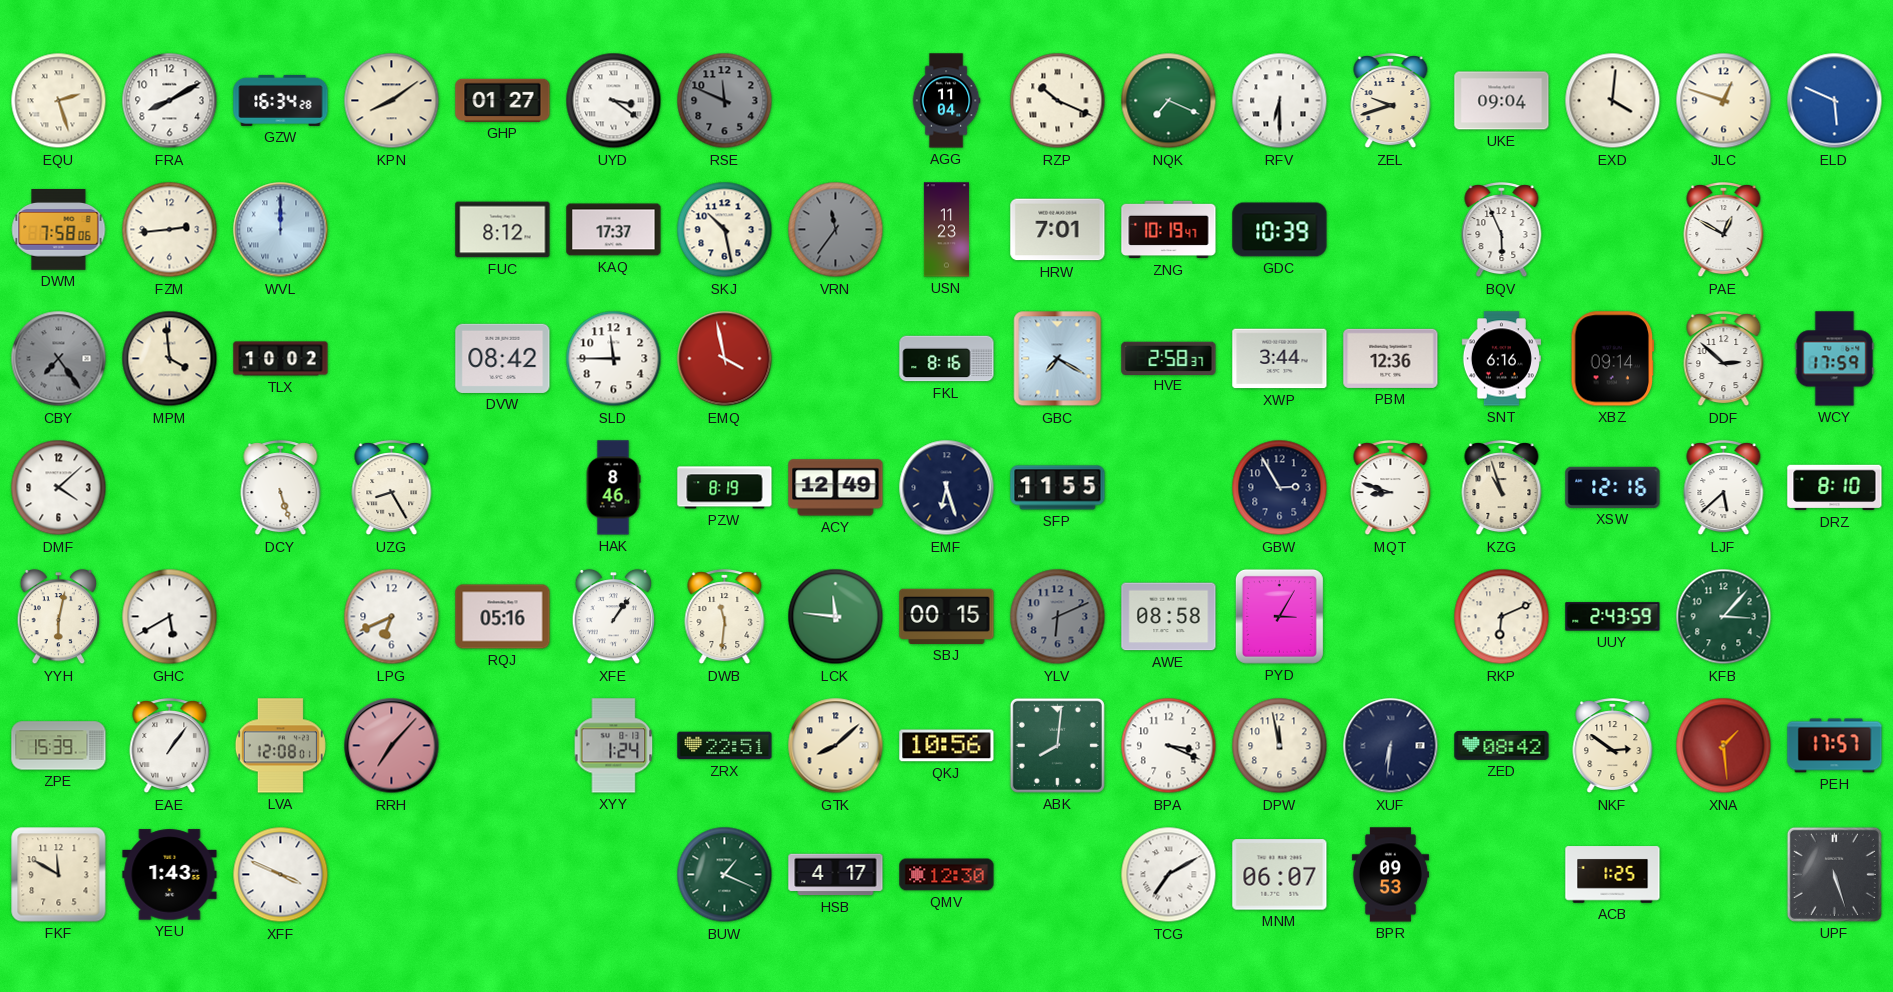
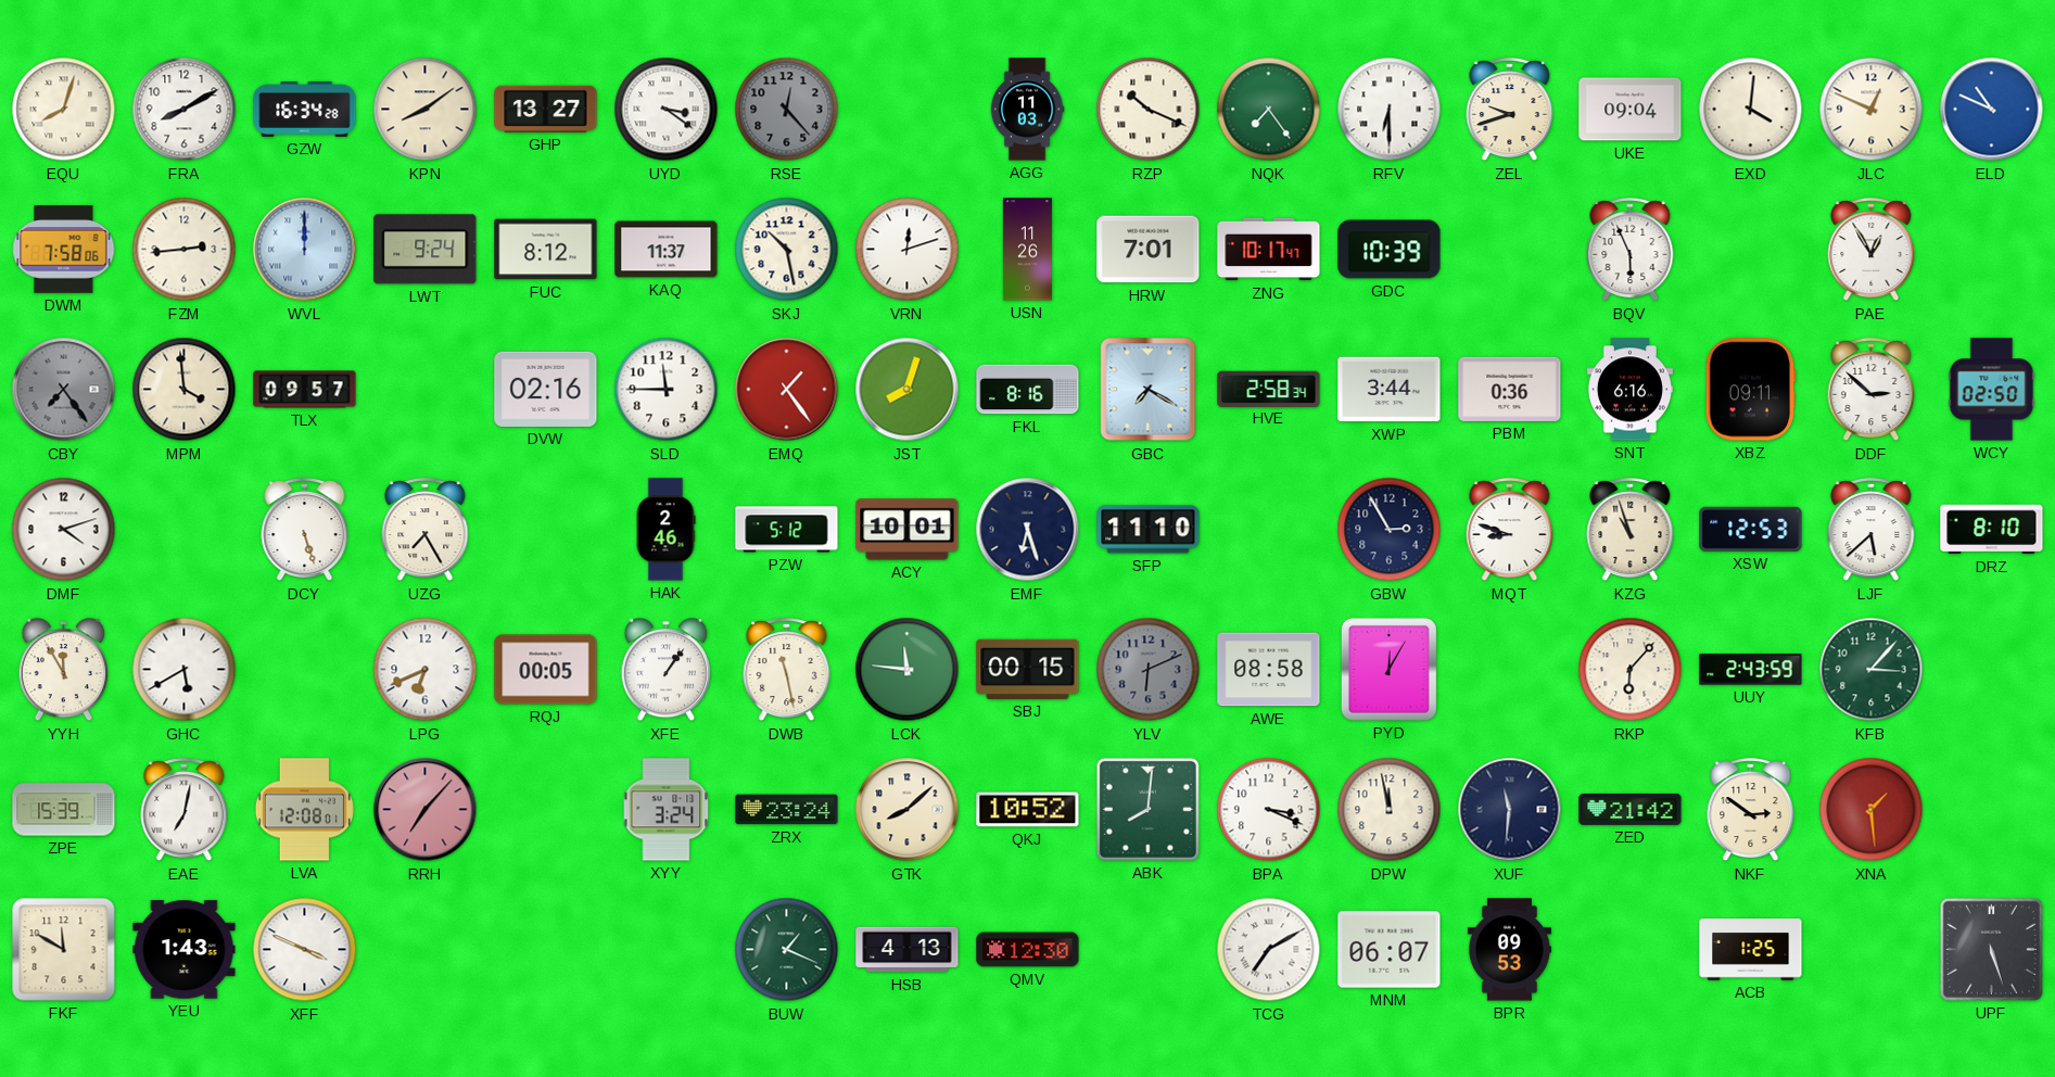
EQU: 2:27 -> 8:03 (64, 110)
GHP: 01:27 -> 13:27 (546, 109)
RSE: 11:49 -> 12:23 (787, 110)
AGG: 11:04 -> 11:03 (1027, 110)
NQK: 7:19 -> 7:24 (1269, 110)
JLC: 12:48 -> 12:49 (1872, 110)
ELD: 5:49 -> 10:49 (1992, 110)
LWT: none -> 9:24 (426, 250)
KAQ: 17:37 -> 11:37 (667, 250)
VRN: 11:36 -> 12:12 (908, 250)
VRN dial: grey -> white (908, 250)
USN: 11:23 -> 11:26 (1027, 250)
ZNG: 10:19 -> 10:17 (1269, 250)
PAE: 12:50 -> 12:55 (1872, 251)
TLX: 10:02 -> 09:57 (305, 390)
DVW: 08:42 -> 02:16 (546, 389)
EMQ: 3:58 -> 1:24 (787, 390)
JST: none -> 8:03 (908, 390)
HVE: 2:58:37 -> 2:58:34 (1269, 389)
PBM: 12:36 -> 0:36 (1510, 389)
XBZ: 09:14 -> 09:11 (1751, 390)
WCY: 17:59 -> 02:50 (1992, 390)
DMF: 4:08 -> 4:12 (64, 530)
UZG: 8:25 -> 7:25 (426, 531)
HAK: 8:46 -> 2:46 (665, 530)
PZW: 8:19 -> 5:12 (787, 530)
ACY: 12:49 -> 10:01 (908, 530)
SFP: 11:55 -> 11:10 (1149, 530)
XSW: 12:16 -> 12:53 (1751, 529)
YYH: 6:02 -> 11:55 (64, 670)
RQJ: 05:16 -> 00:05 (546, 670)
DWB: 11:31 -> 11:28 (787, 671)
PYD: 3:05 -> 12:05 (1388, 669)
RKP: 6:11 -> 6:07 (1631, 670)
EAE: 1:06 -> 7:02 (185, 811)
XYY: 1:24 -> 3:24 (667, 810)
ZRX: 22:51 -> 23:24 (787, 810)
QKJ: 10:56 -> 10:52 (1028, 810)
XUF: 6:31 -> 11:31 (1510, 810)
ZED: 08:42 -> 21:42 (1631, 809)
PEH: 17:57 -> none (1835, 746)
HSB: 4:17 -> 4:13 (908, 950)
